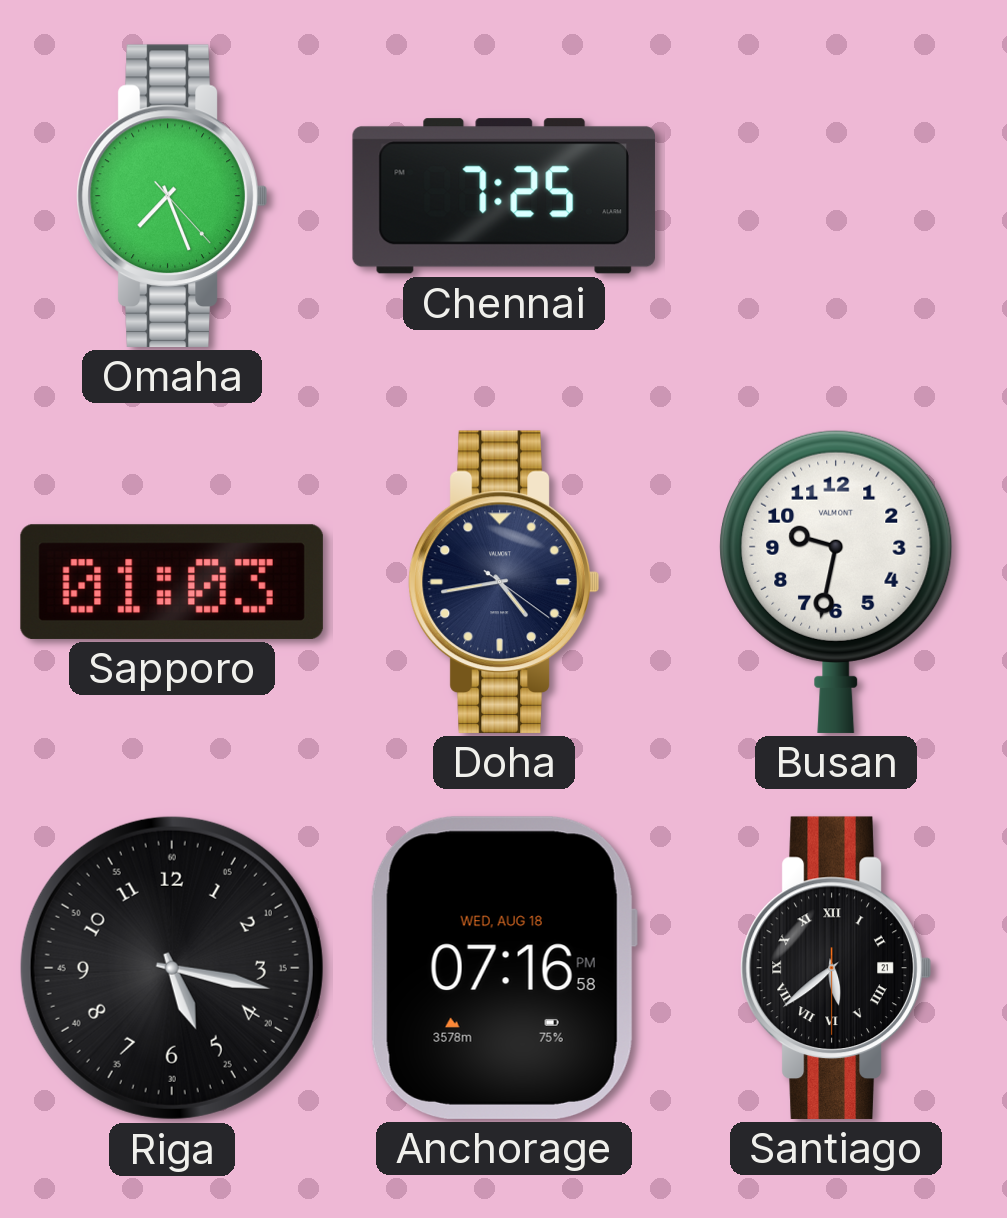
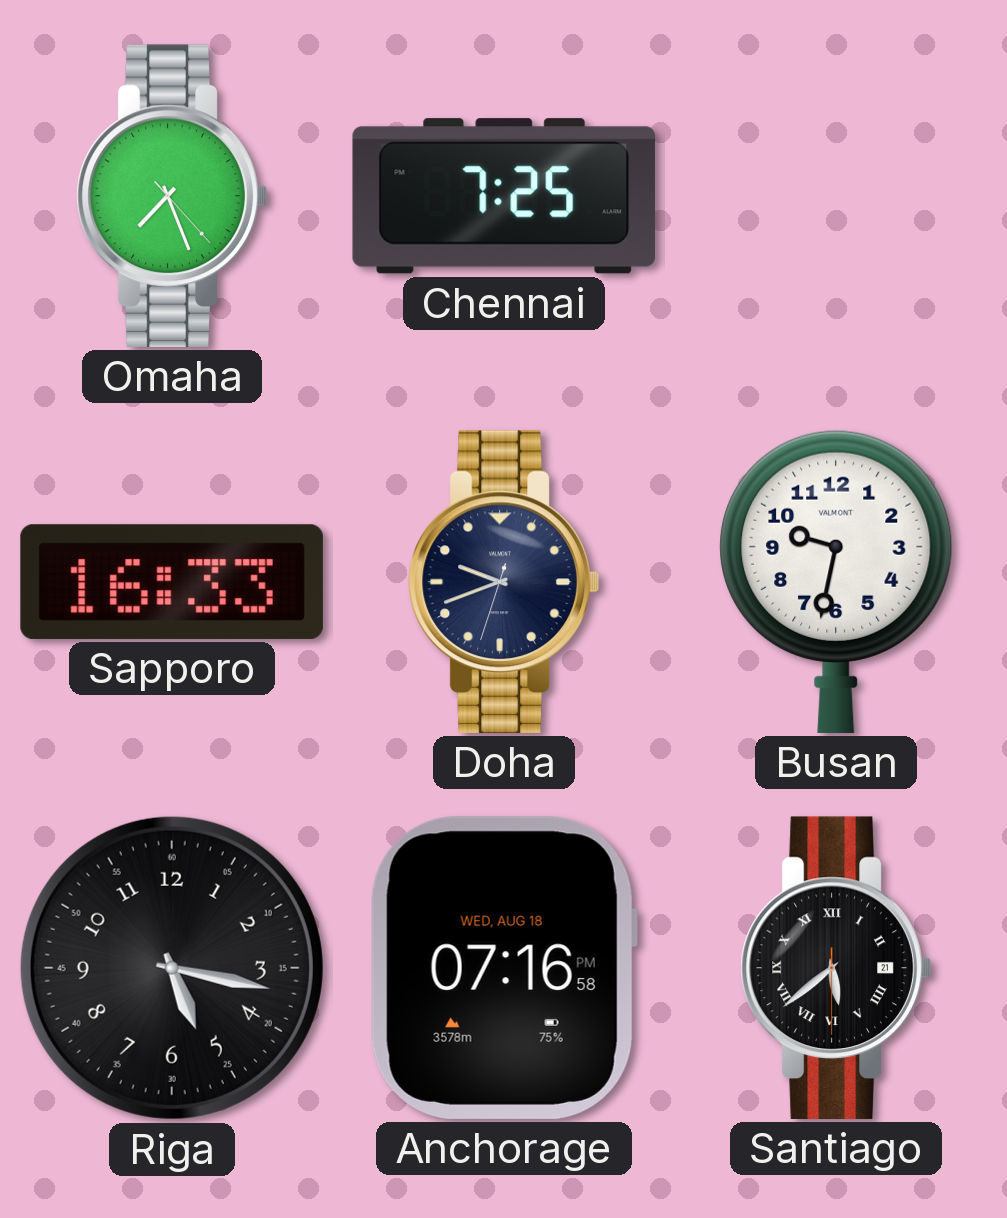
Sapporo: 01:03 -> 16:33 (172, 582)
Doha: 4:43 -> 9:41 (504, 582)
